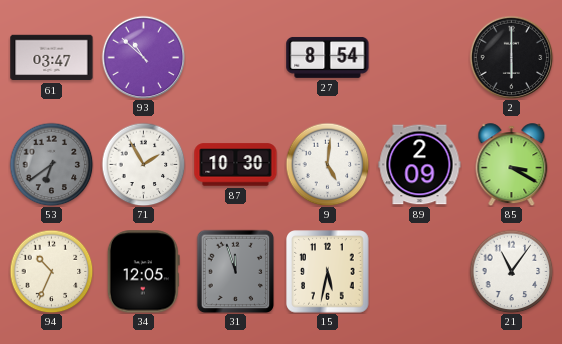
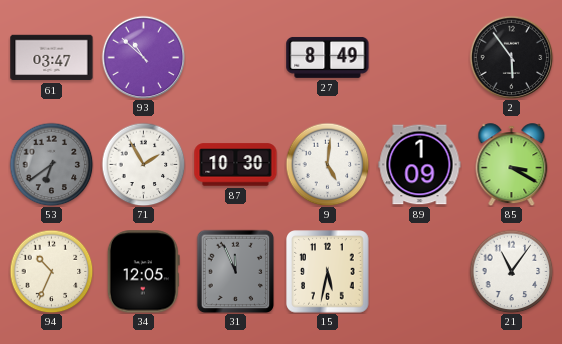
27: 8:54 -> 8:49 (328, 57)
2: 6:00 -> 5:54 (511, 57)
89: 2:09 -> 1:09 (420, 165)
31: 11:57 -> 11:56 (236, 271)
